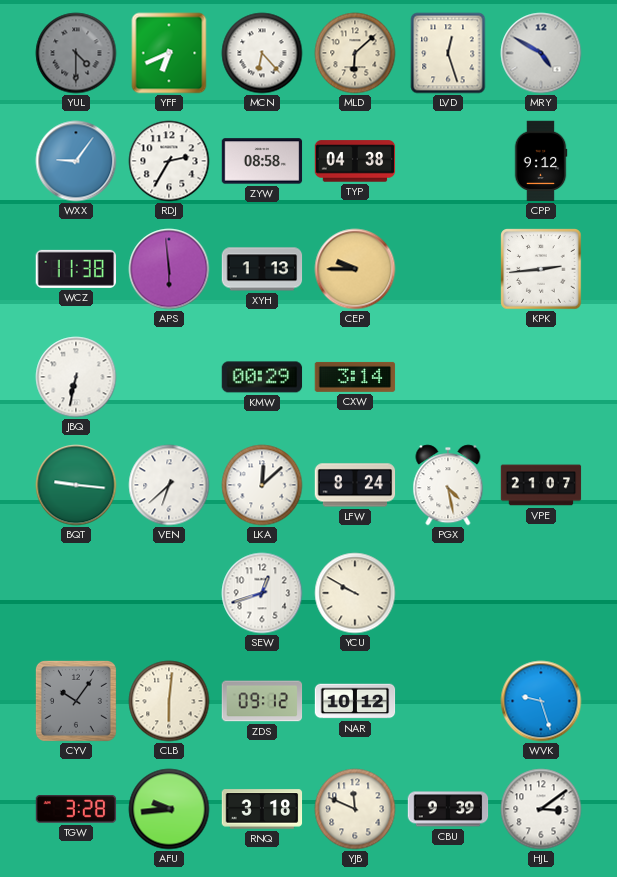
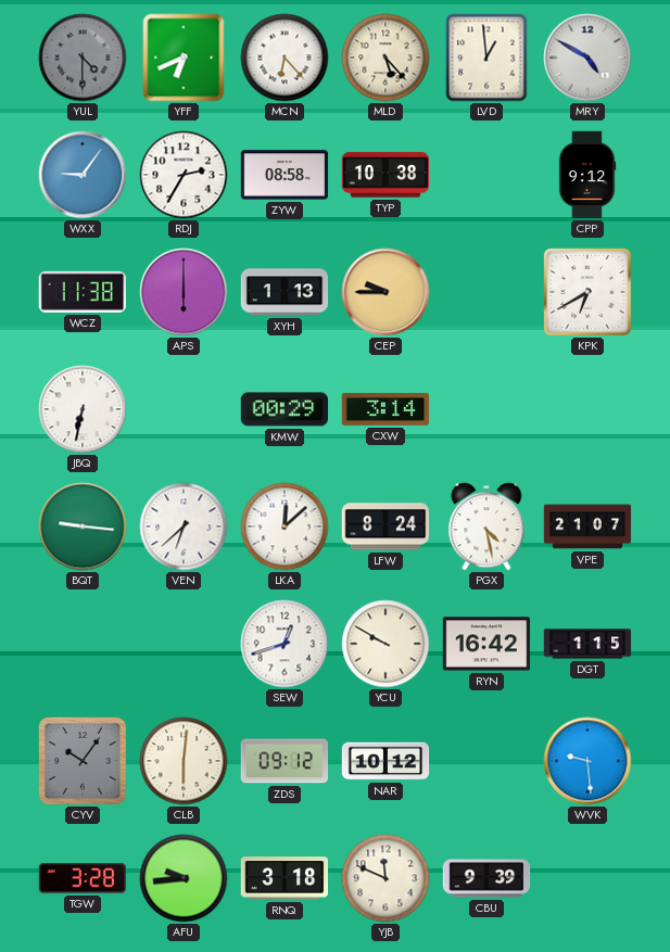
MLD: 6:08 -> 5:23 (385, 58)
LVD: 12:27 -> 12:59 (486, 58)
TYP: 04:38 -> 10:38 (385, 175)
APS: 5:59 -> 6:00 (184, 292)
KPK: 2:44 -> 6:40 (587, 292)
RYN: none -> 16:42 (486, 644)
DGT: none -> 1:15 (587, 644)
WVK: 9:27 -> 9:29 (587, 761)
HJL: 3:09 -> none (541, 809)
